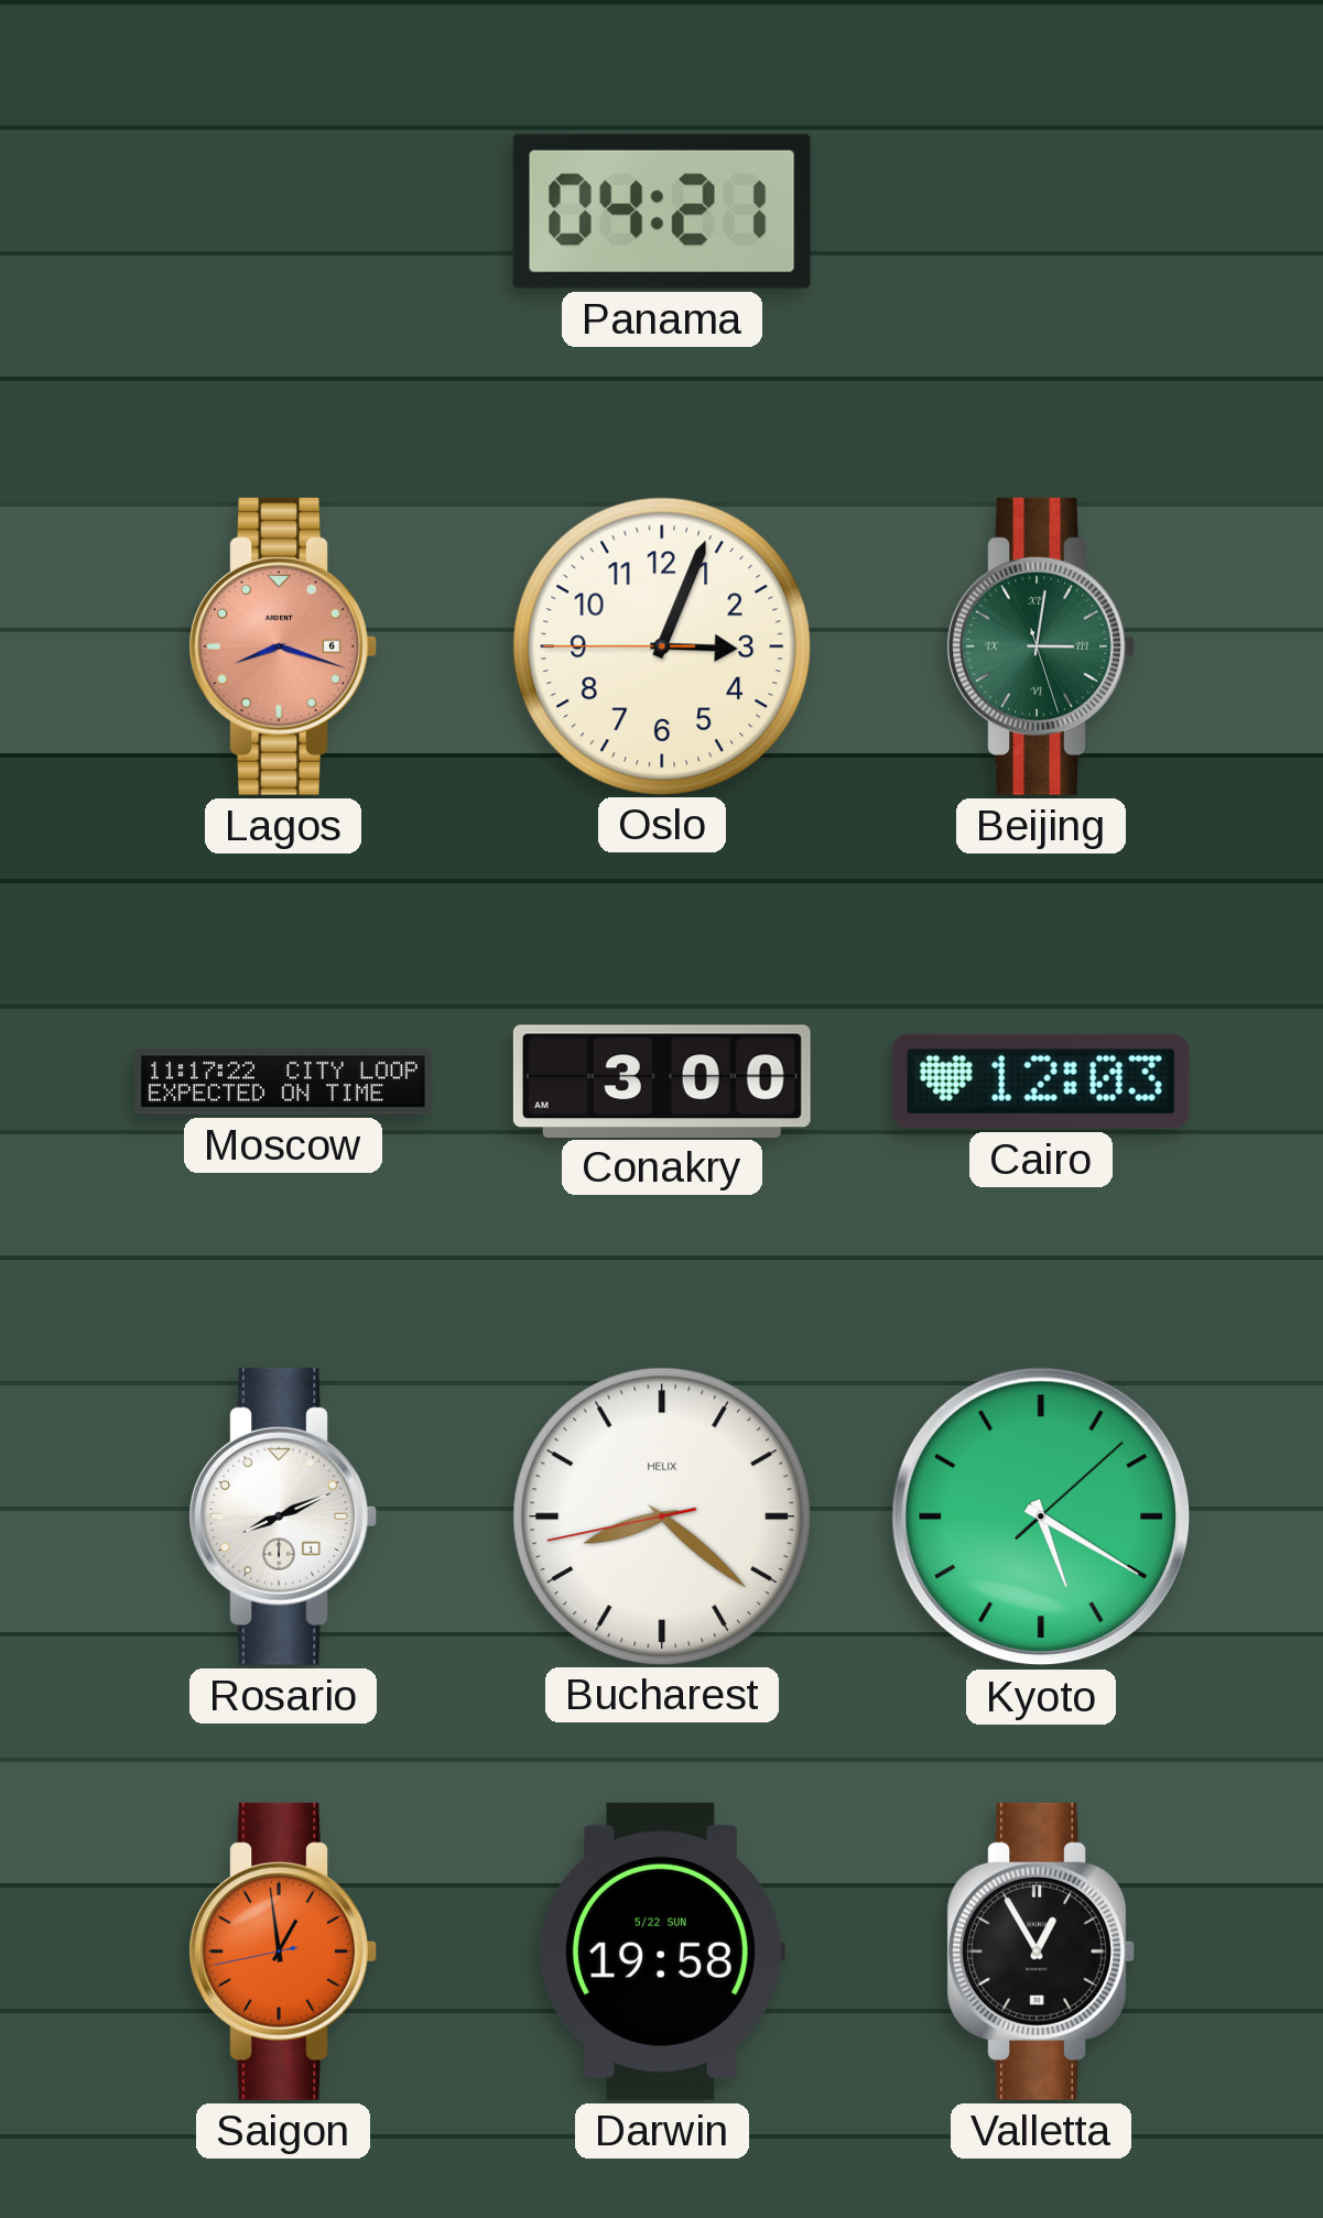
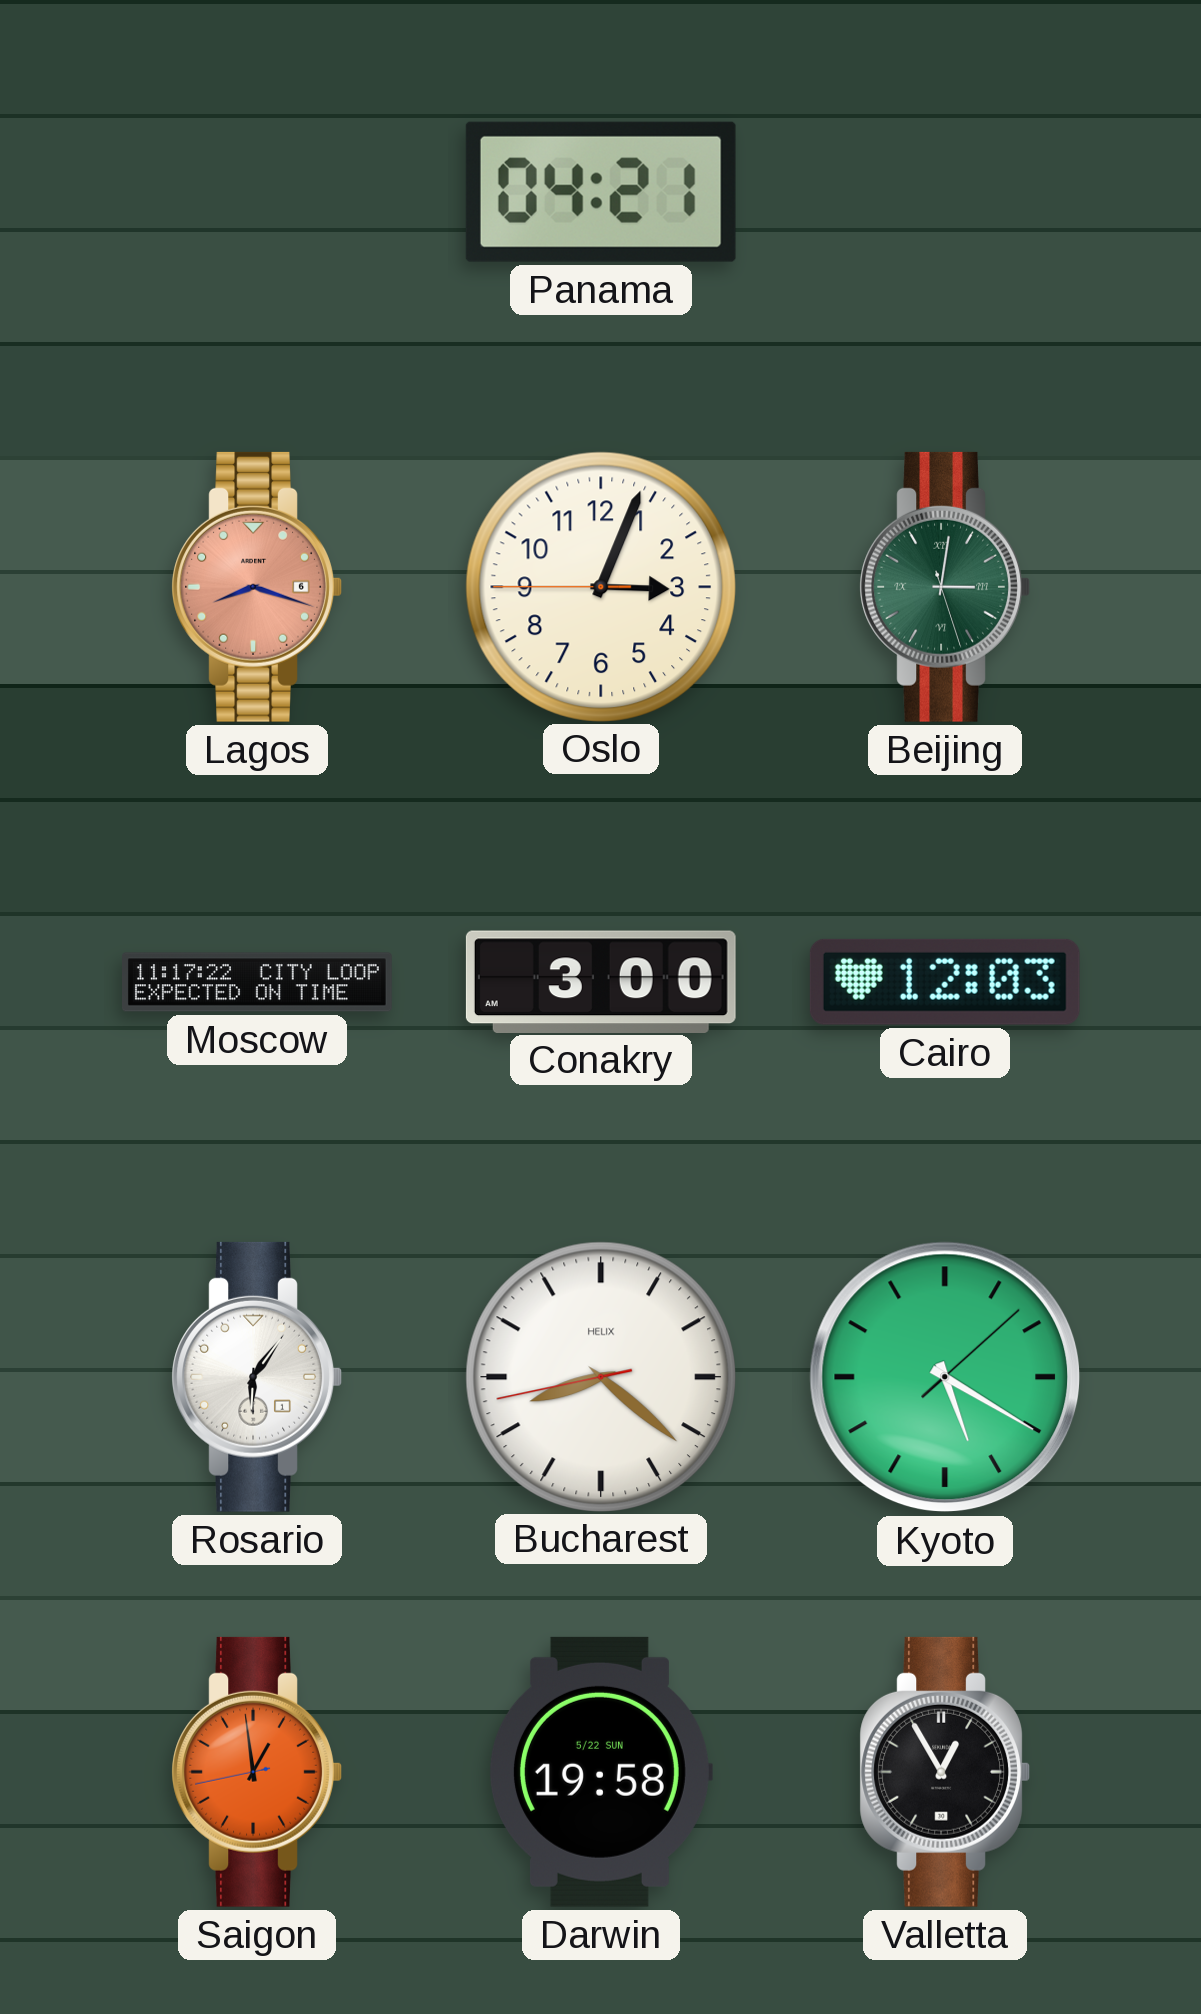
Rosario: 8:11 -> 6:06 (257, 1377)
